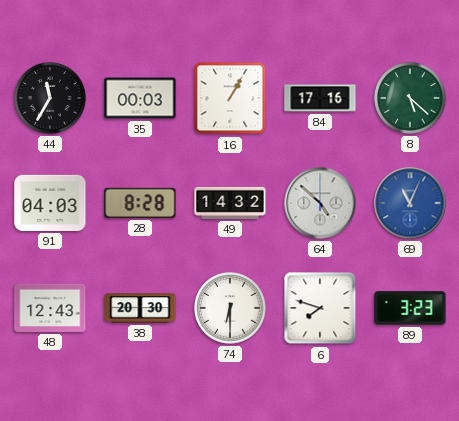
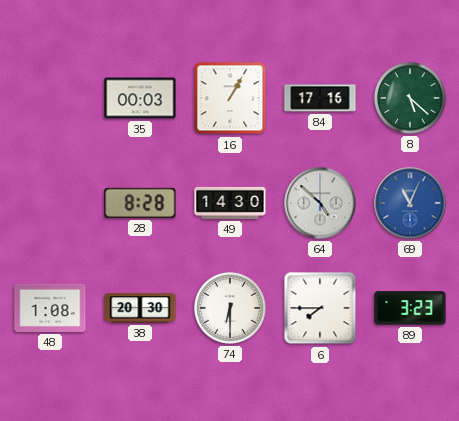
44: 11:35 -> none (50, 98)
91: 04:03 -> none (50, 203)
49: 14:32 -> 14:30 (230, 203)
48: 12:43 -> 1:08 (50, 308)
6: 7:48 -> 7:45 (320, 308)
